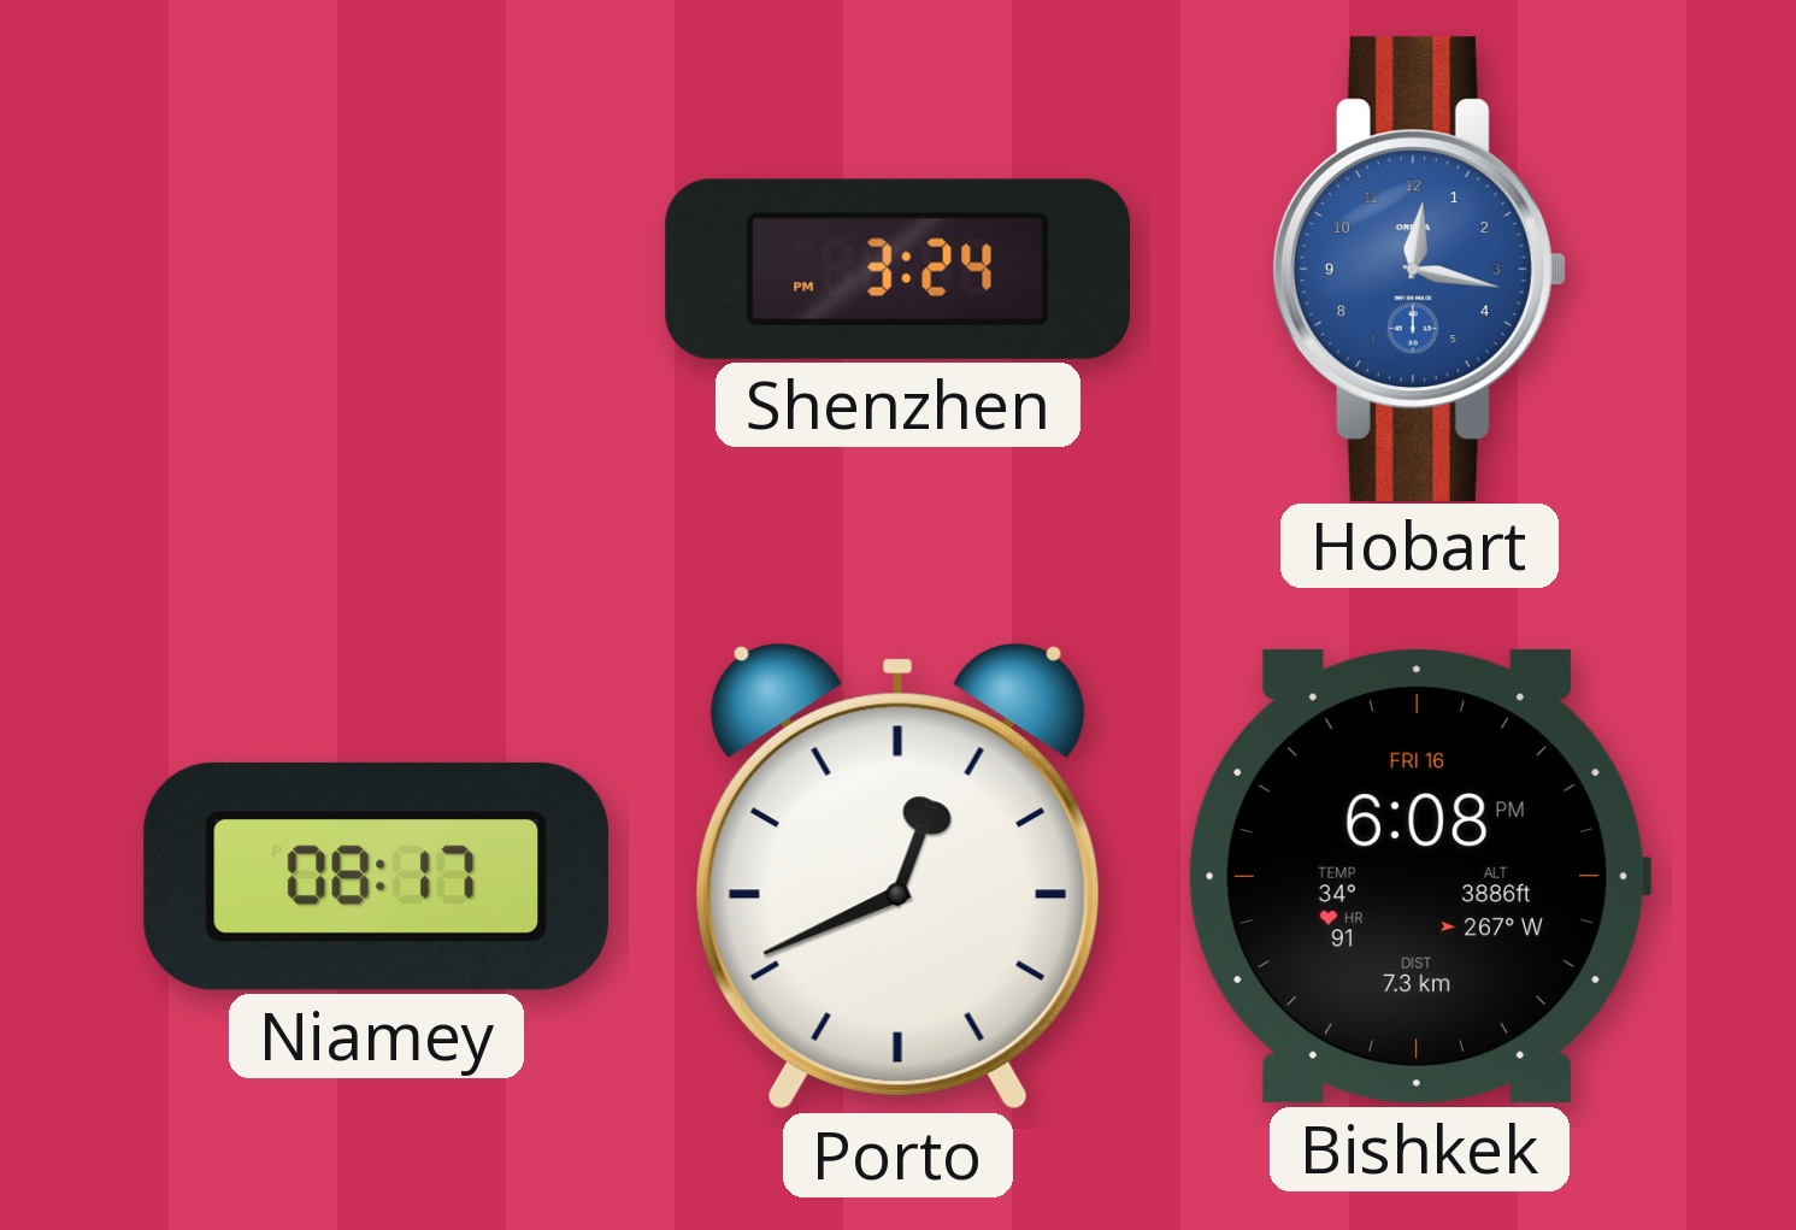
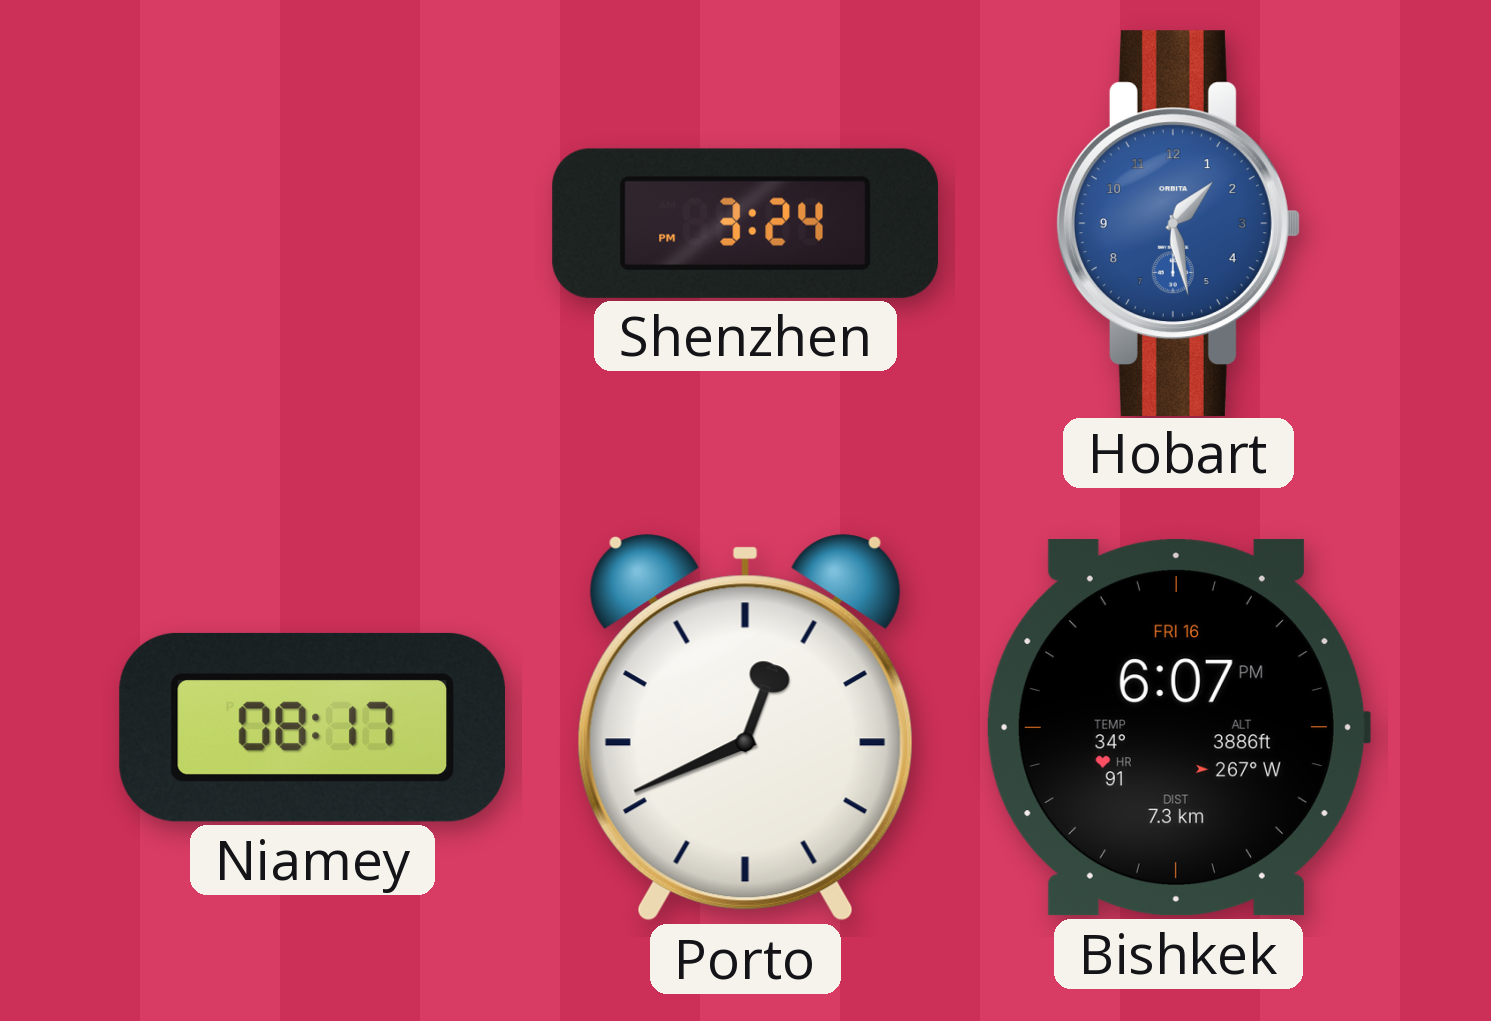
Hobart: 12:17 -> 1:28 (1178, 223)
Bishkek: 6:08 -> 6:07 (1178, 728)
